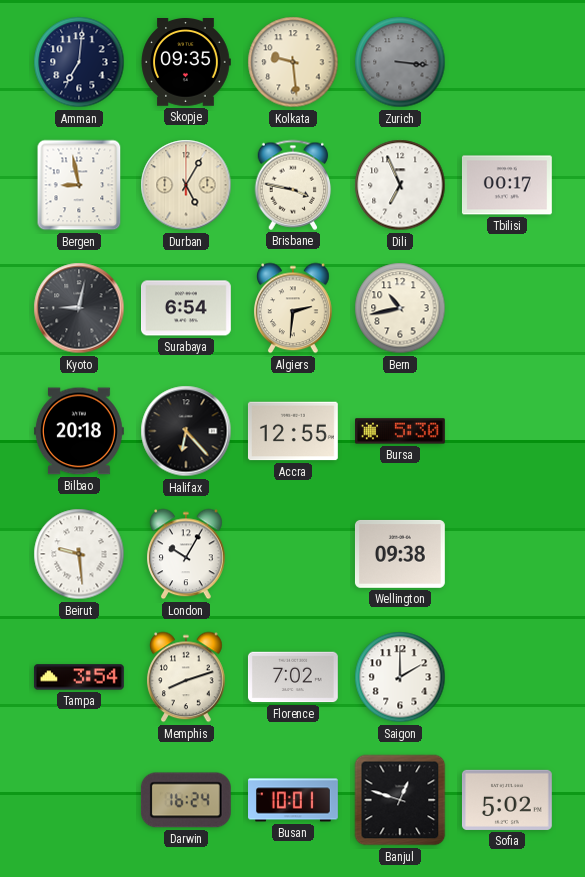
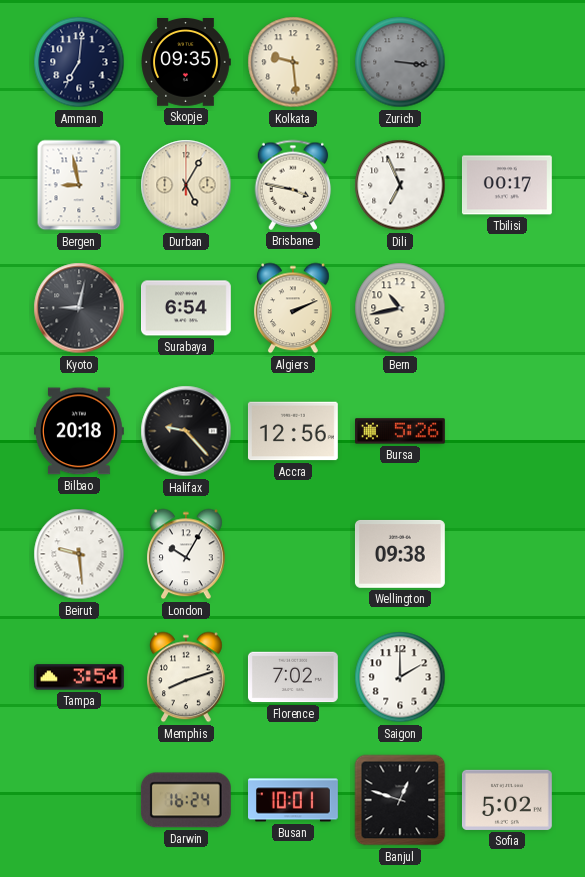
Algiers: 2:31 -> 2:11 (294, 308)
Halifax: 6:23 -> 9:23 (186, 431)
Accra: 12:55 -> 12:56 (293, 431)
Bursa: 5:30 -> 5:26 (401, 431)
